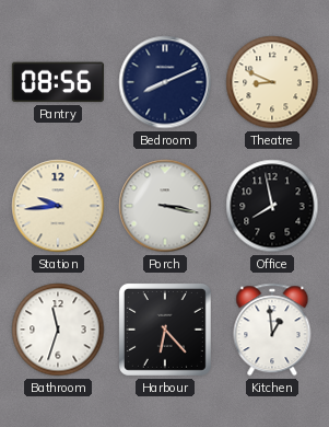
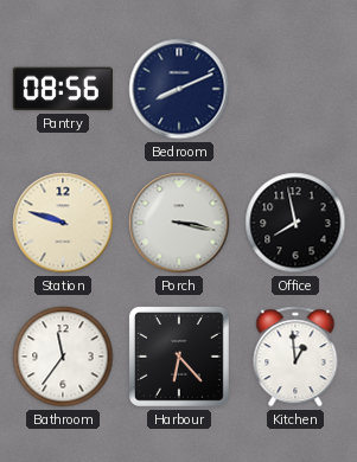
Theatre: 8:49 -> none (272, 82)
Station: 9:44 -> 9:48 (63, 223)
Bathroom: 11:33 -> 11:36 (63, 357)
